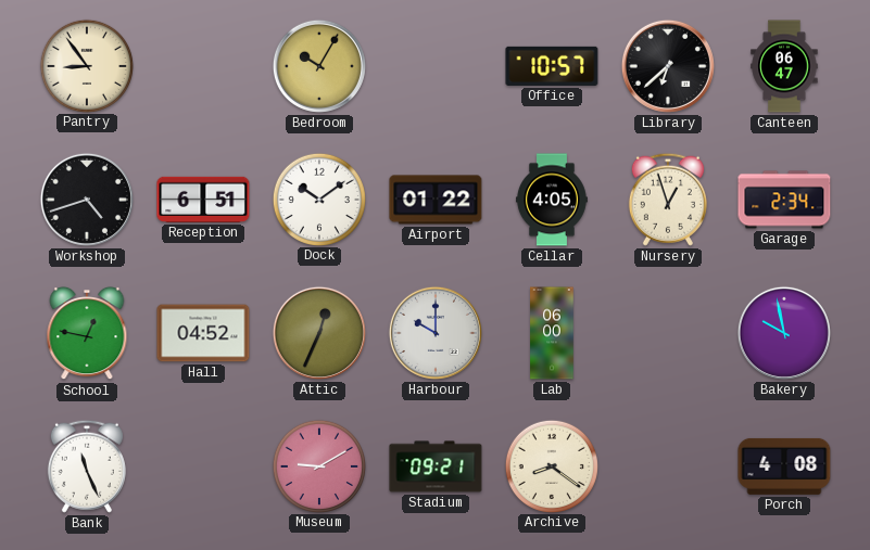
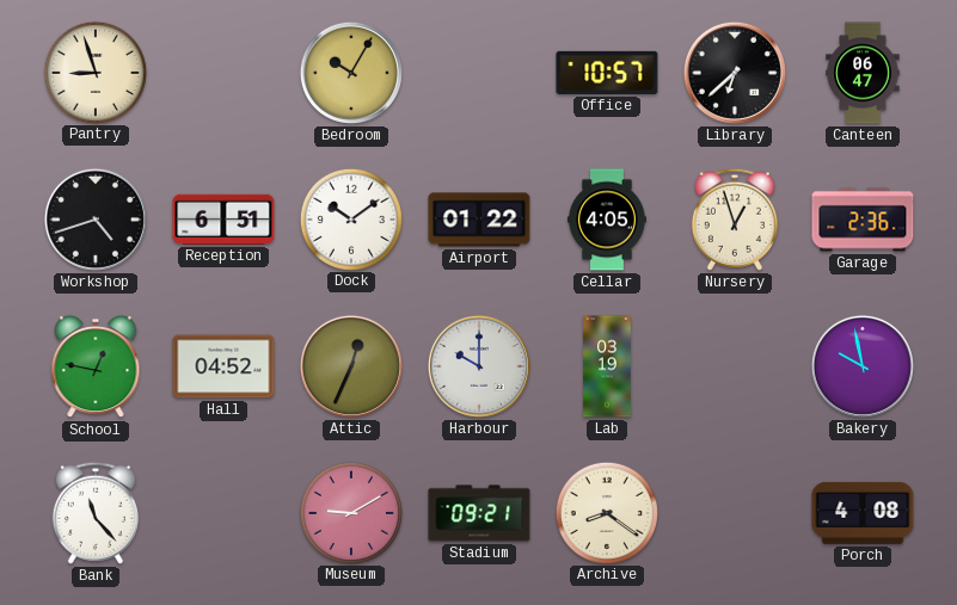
Pantry: 8:54 -> 8:57 (94, 72)
Garage: 2:34 -> 2:36 (863, 220)
Lab: 06:00 -> 03:19 (607, 366)
Bank: 11:26 -> 11:23 (96, 513)
